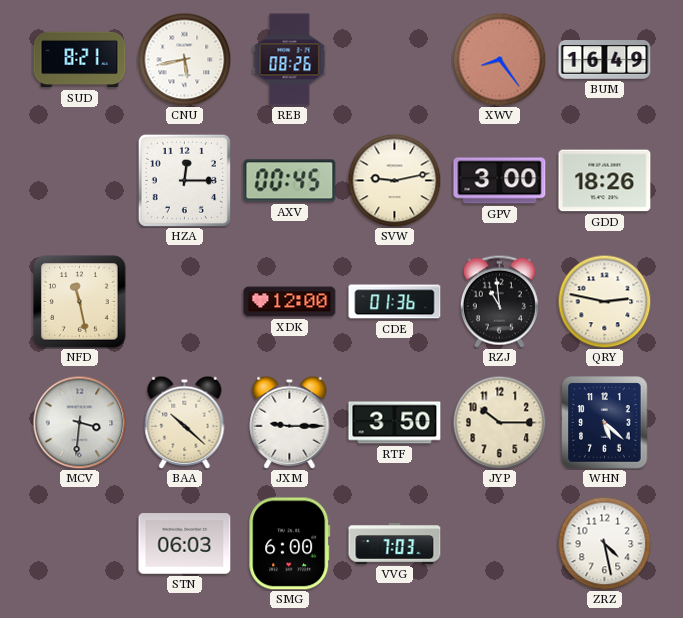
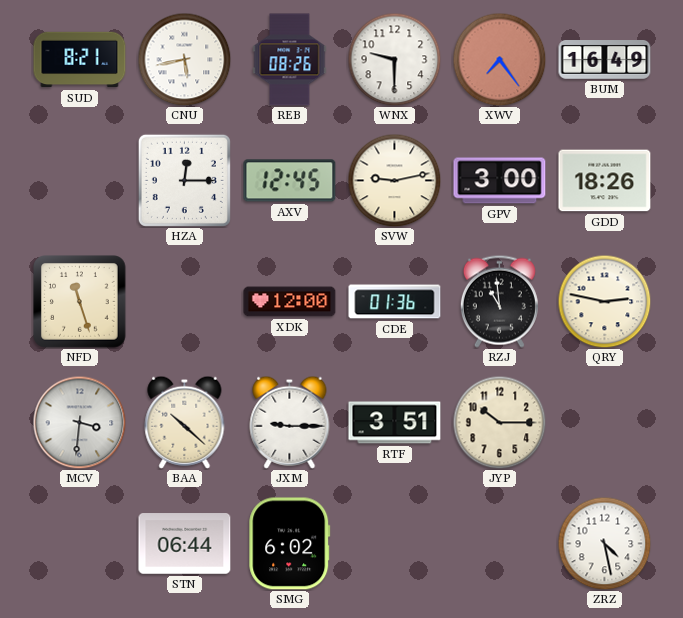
WNX: none -> 9:30 (394, 59)
XWV: 8:24 -> 7:24 (499, 59)
AXV: 00:45 -> 12:45 (290, 181)
NFD: 11:28 -> 11:27 (80, 302)
RTF: 3:50 -> 3:51 (395, 423)
WHN: 5:22 -> none (605, 423)
STN: 06:03 -> 06:44 (185, 544)
SMG: 6:00 -> 6:02 (290, 544)
VVG: 7:03 -> none (395, 544)
